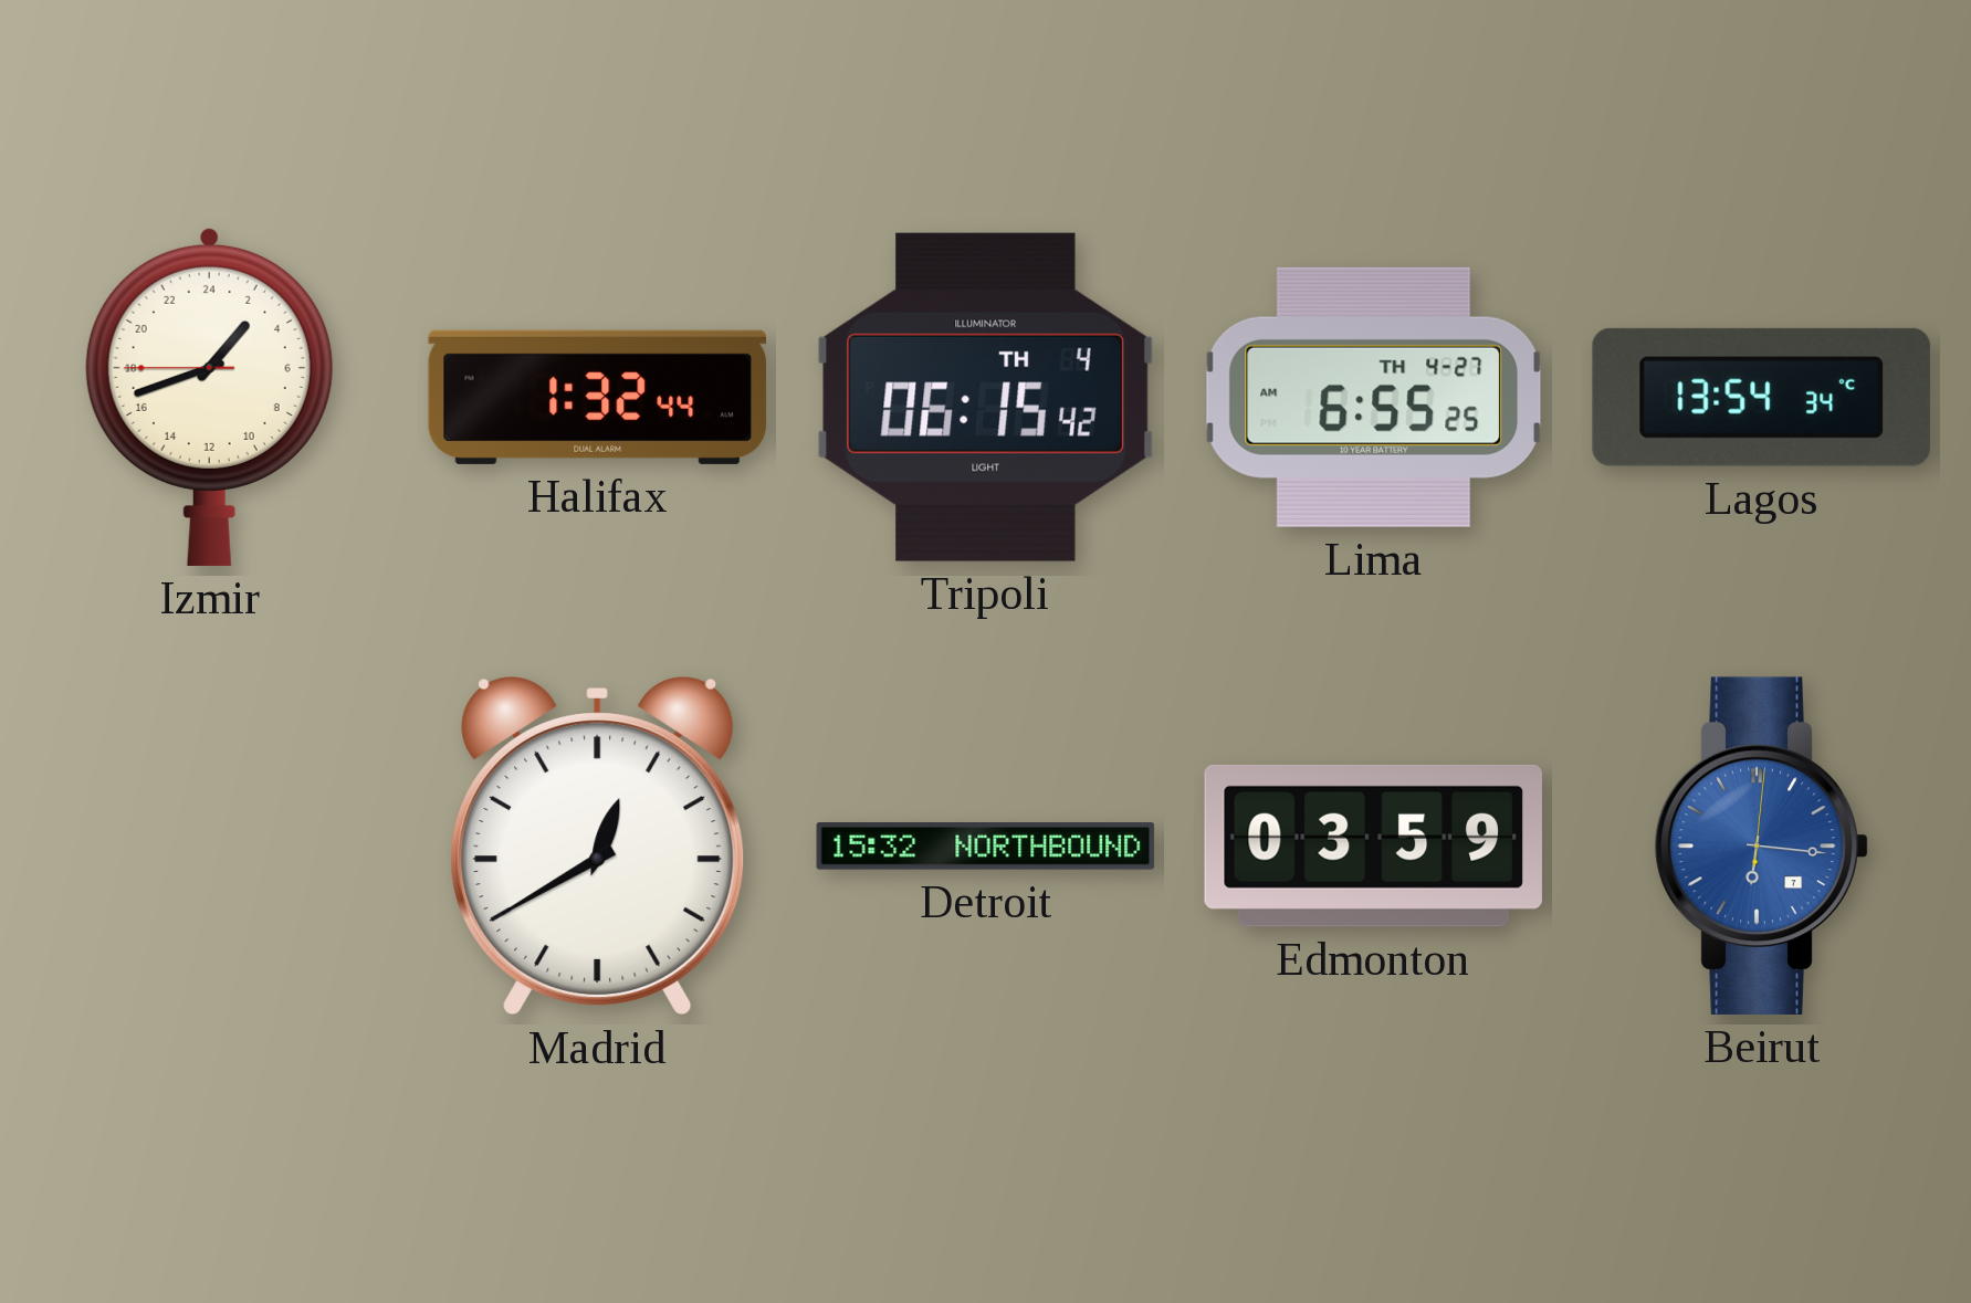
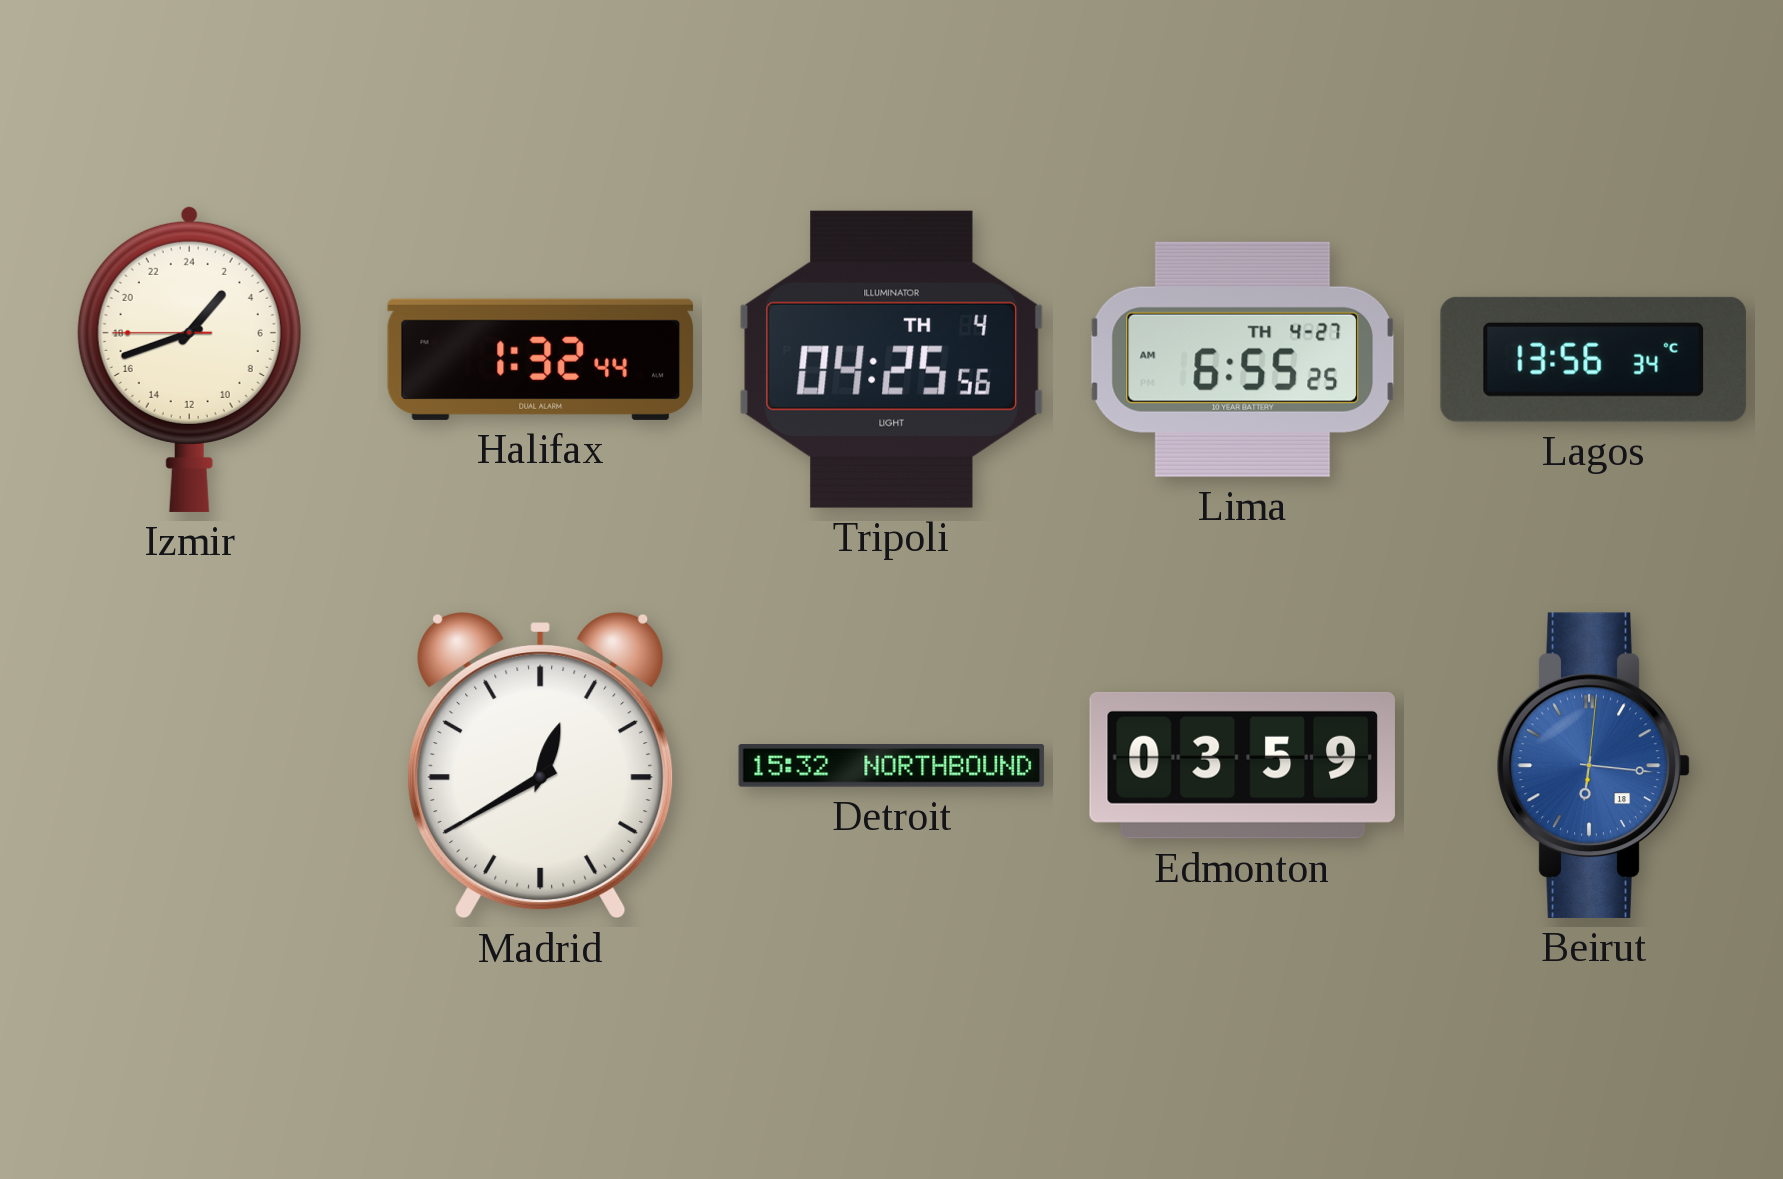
Tripoli: 06:15 -> 04:25 (891, 359)
Lagos: 13:54 -> 13:56 (1593, 359)
Beirut date: 7 -> 18 (1593, 765)
